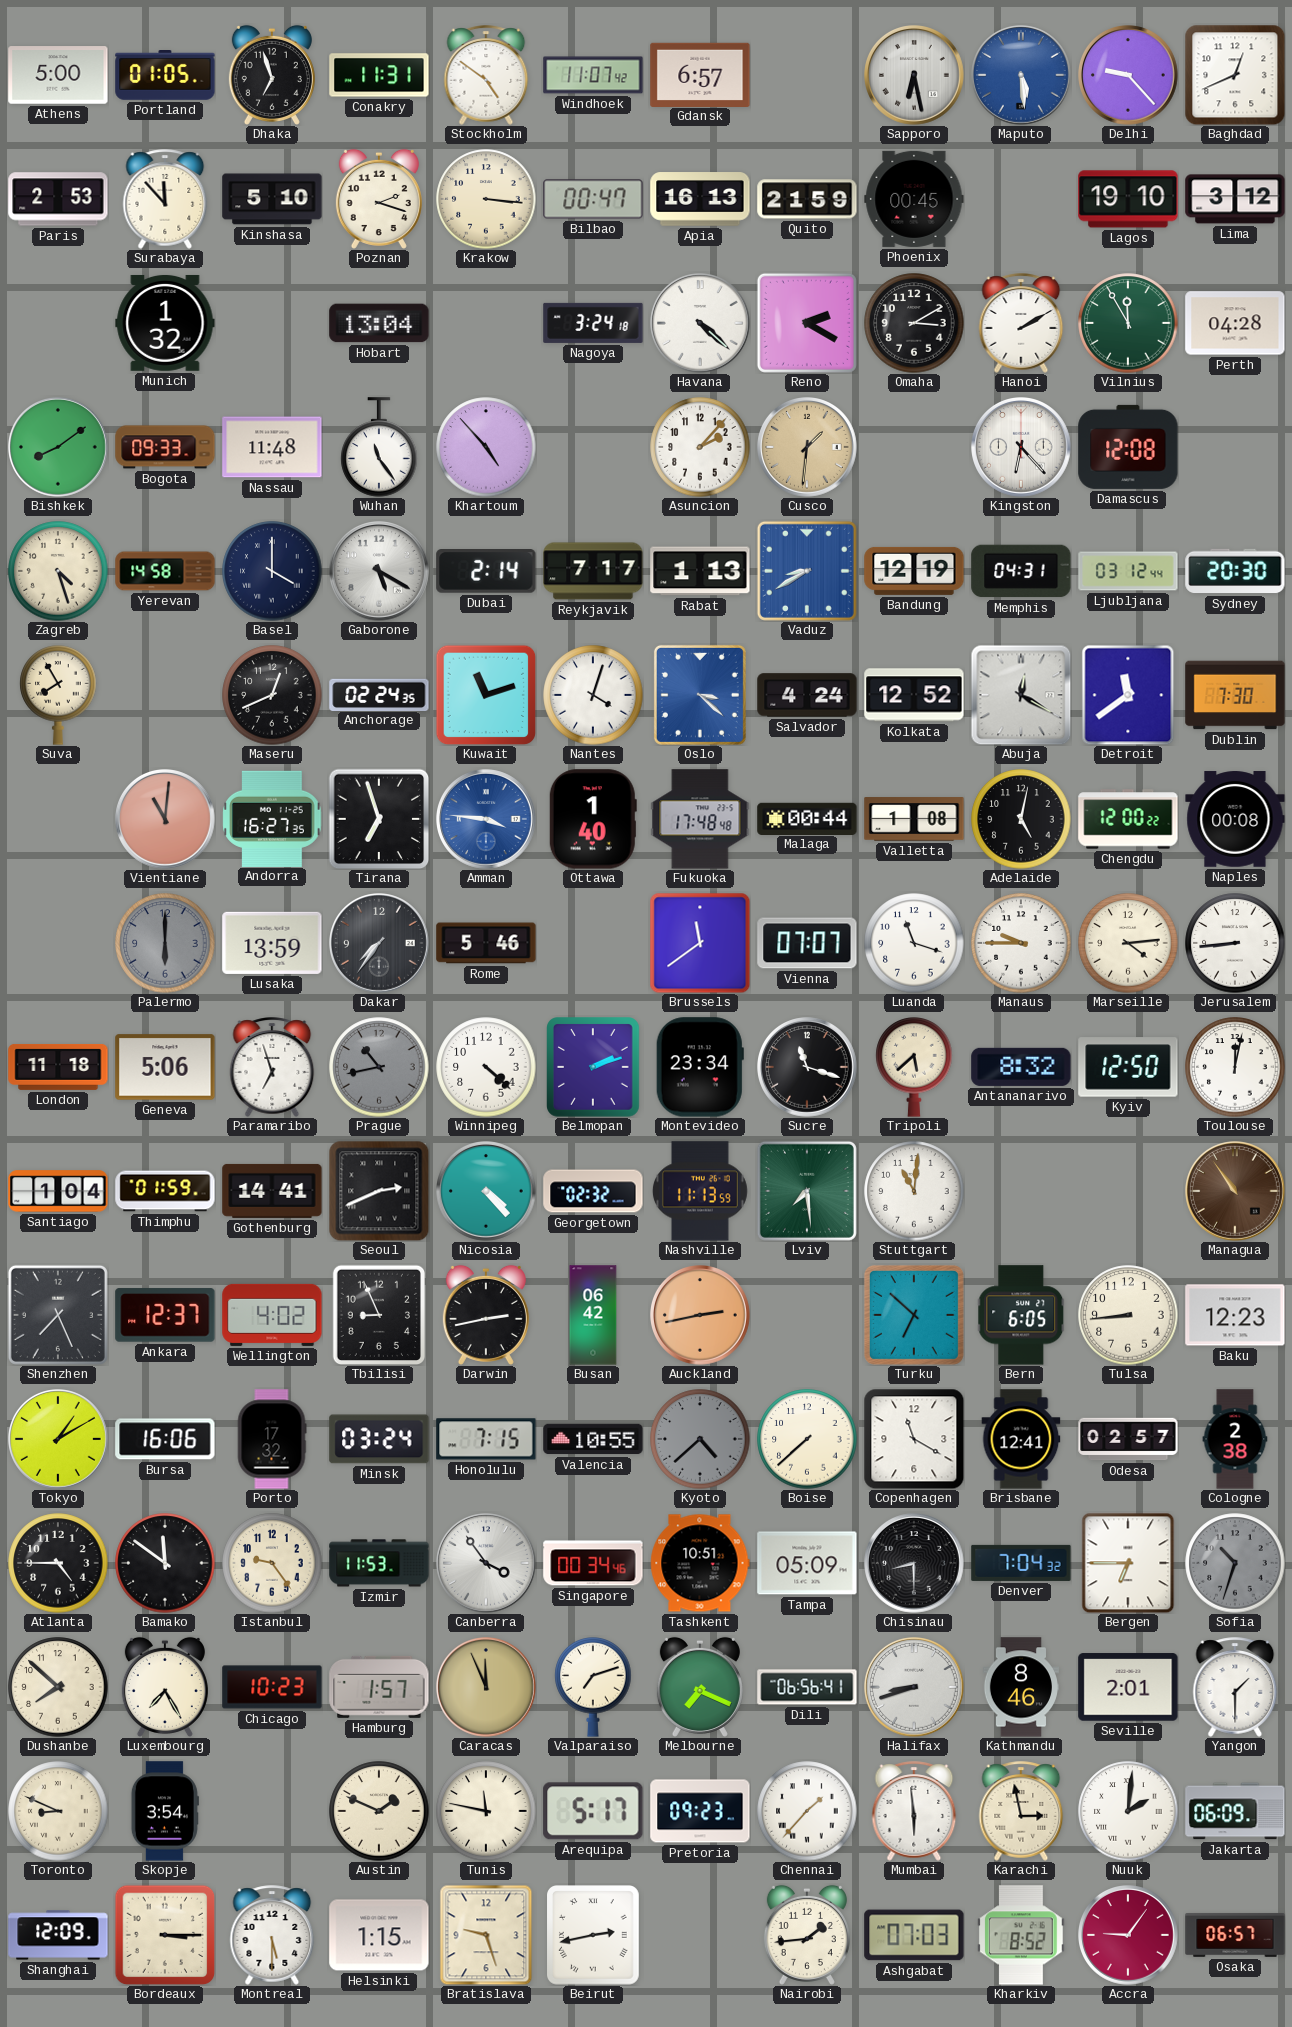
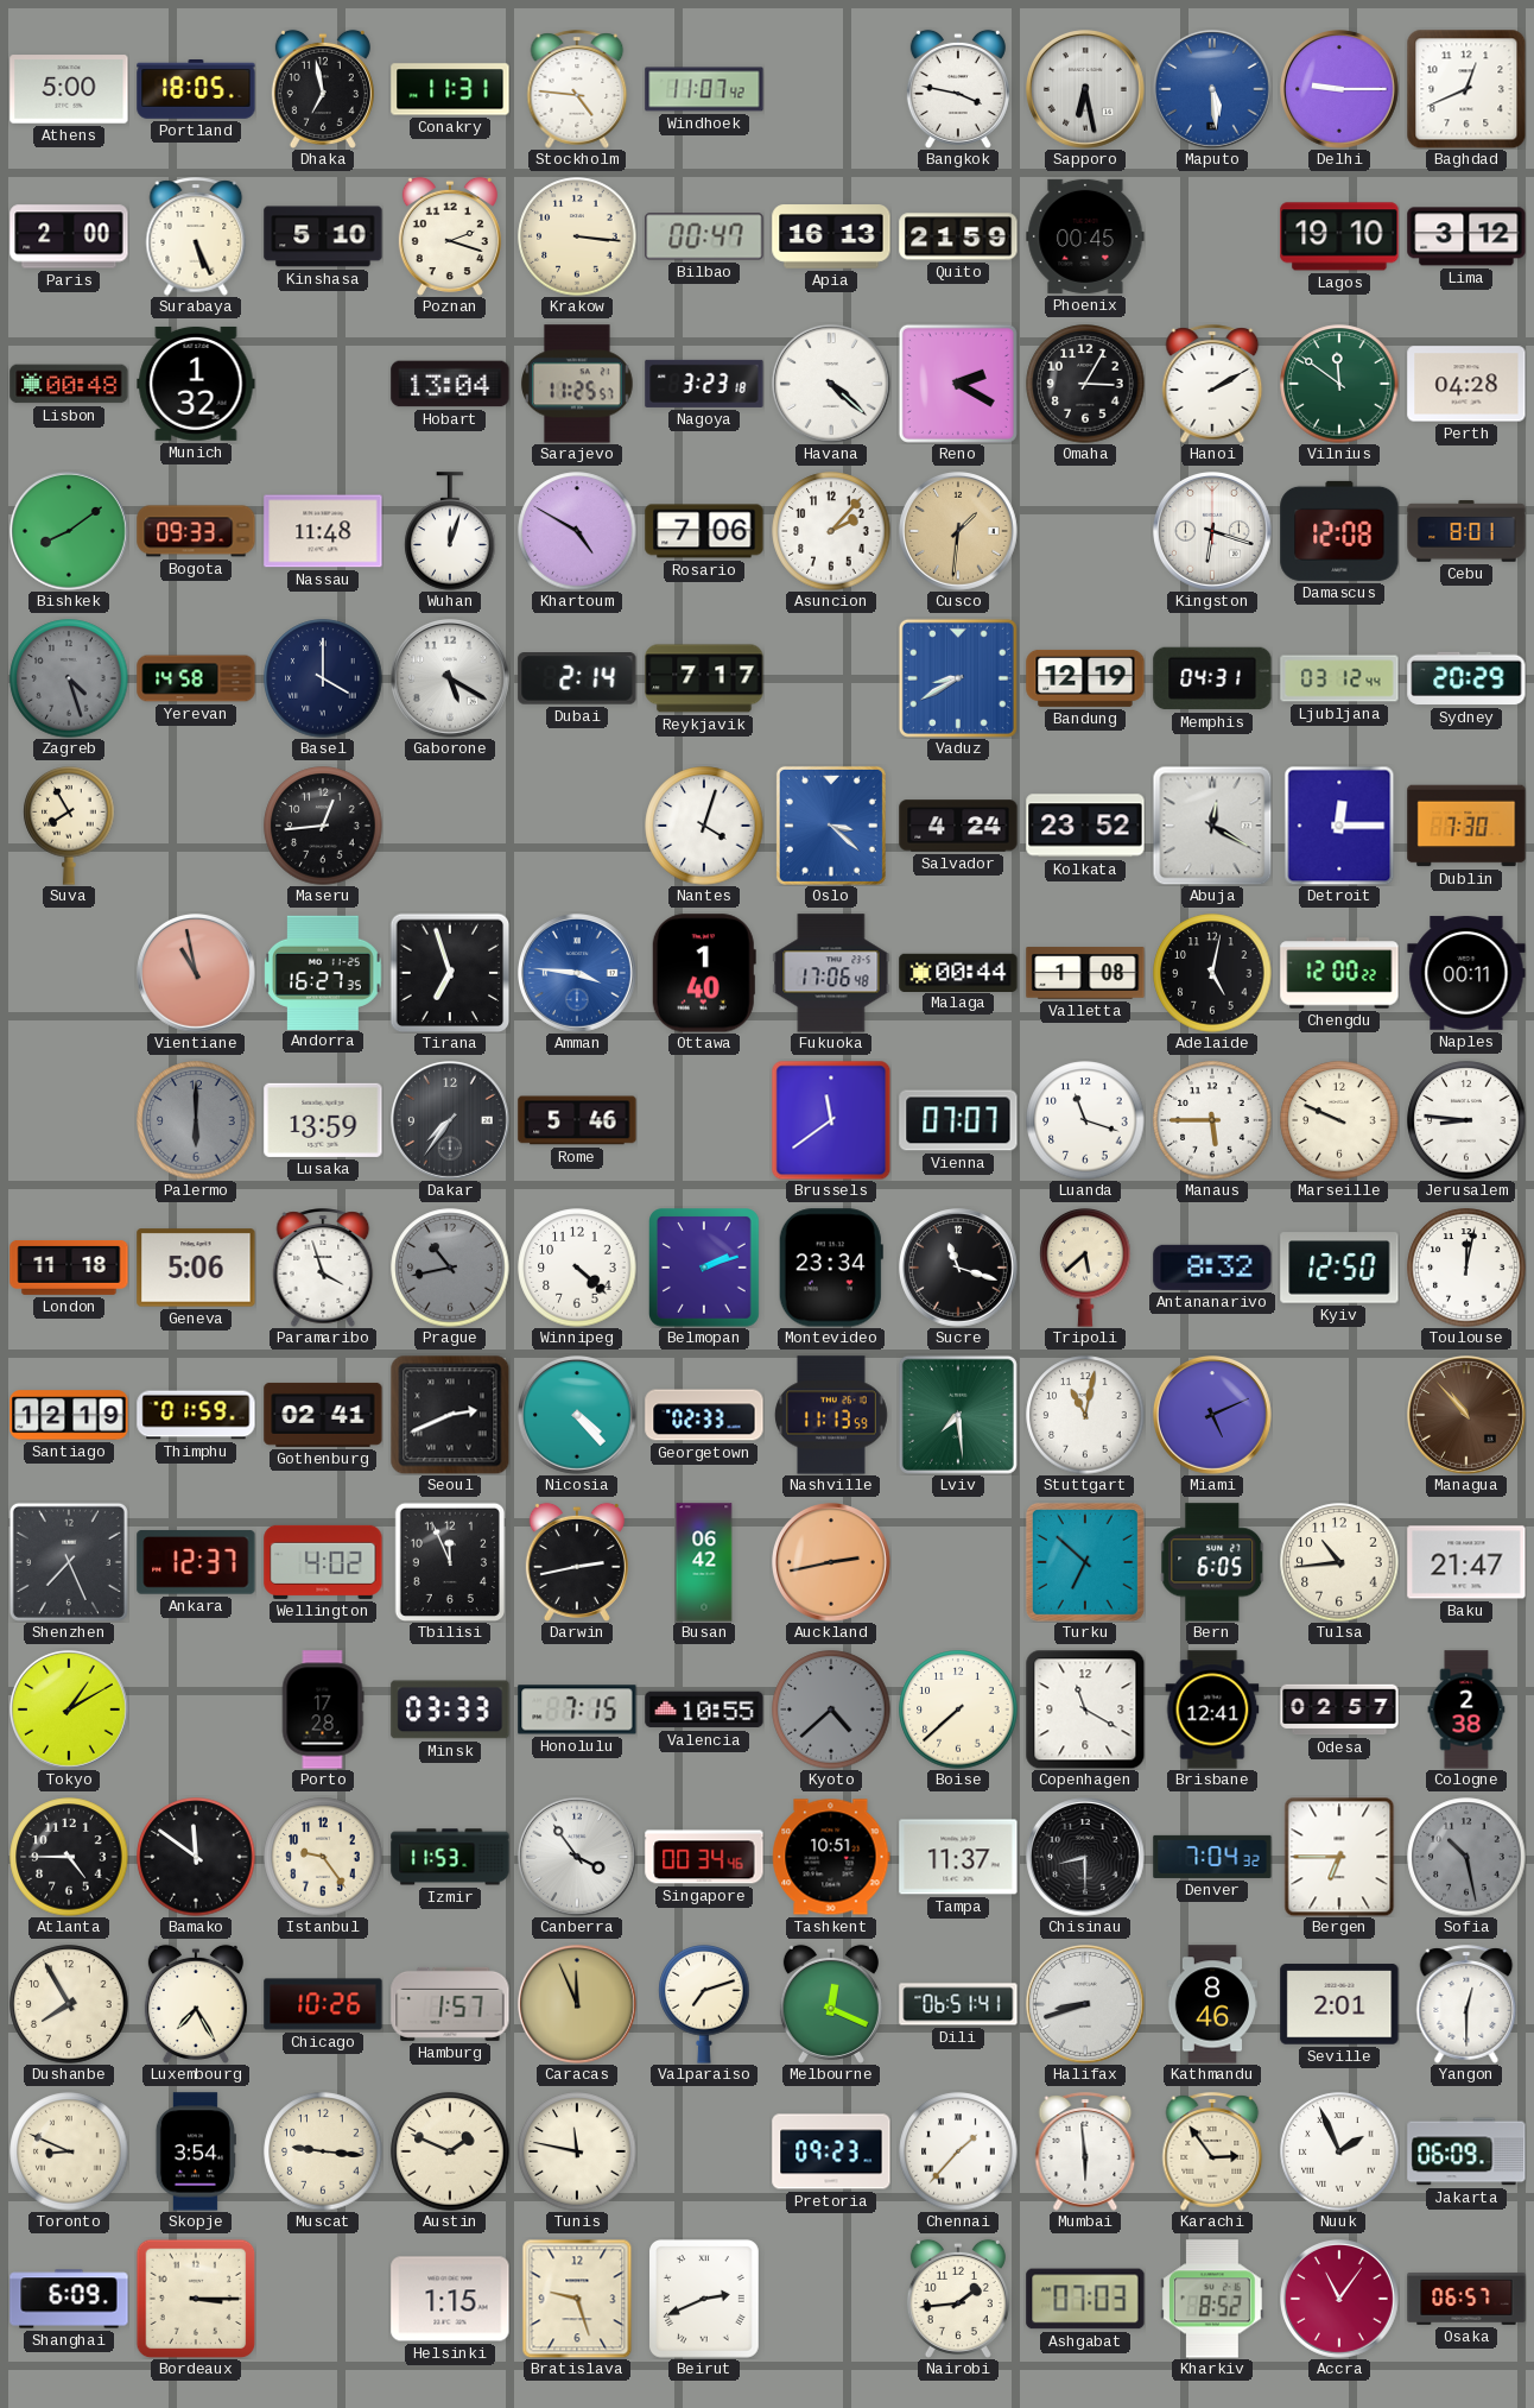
Portland: 01:05 -> 18:05 (196, 90)
Dhaka: 6:57 -> 6:58 (323, 89)
Stockholm: 4:51 -> 4:46 (577, 89)
Gdansk: 6:57 -> none (700, 74)
Bangkok: none -> 3:47 (958, 89)
Delhi: 9:23 -> 9:15 (1340, 90)
Paris: 2:53 -> 2:00 (69, 236)
Surabaya: 11:53 -> 5:26 (196, 236)
Lisbon: none -> 00:48 (69, 384)
Sarajevo: none -> 11:25 (578, 384)
Nagoya: 3:24 -> 3:23 (704, 384)
Omaha: 3:10 -> 3:05 (1085, 384)
Vilnius: 11:55 -> 11:51 (1339, 384)
Wuhan: 11:24 -> 12:03 (450, 531)
Khartoum: 4:53 -> 4:50 (577, 531)
Rosario: none -> 7:06 (704, 531)
Kingston: 6:23 -> 6:18 (1213, 532)
Cebu: none -> 8:01 (1466, 531)
Zagreb dial: cream -> grey (69, 678)
Rabat: 1:13 -> none (700, 571)
Sydney: 20:30 -> 20:29 (1466, 678)
Maseru: 12:41 -> 12:44 (323, 826)
Anchorage: 02:24 -> none (379, 694)
Kuwait: 11:12 -> none (486, 695)
Kolkata: 12:52 -> 23:52 (1085, 826)
Detroit: 11:39 -> 12:15 (1339, 826)
Vientiane: 11:01 -> 10:58 (197, 974)
Fukuoka: 17:48 -> 17:06 (831, 973)
Naples: 00:08 -> 00:11 (1466, 973)
Manaus: 9:45 -> 5:45 (1212, 1120)
Marseille: 4:14 -> 9:49 (1339, 1120)
Jerusalem: 8:44 -> 8:46 (1466, 1120)
Paramaribo: 6:57 -> 3:57 (323, 1268)
Santiago: 1:04 -> 12:19 (69, 1415)
Gothenburg: 14:41 -> 02:41 (323, 1415)
Georgetown: 02:32 -> 02:33 (704, 1415)
Stuttgart: 11:01 -> 11:02 (1085, 1415)
Miami: none -> 5:11 (1213, 1416)
Managua: 10:54 -> 10:53 (1468, 1416)
Tbilisi: 8:56 -> 11:56 (449, 1561)
Tulsa: 8:44 -> 10:44 (1339, 1562)
Baku: 12:23 -> 21:47 (1466, 1562)
Bursa: 16:06 -> none (165, 1439)
Porto: 17:32 -> 17:28 (323, 1709)
Minsk: 03:24 -> 03:33 (450, 1709)
Tampa: 05:09 -> 11:37 (958, 1857)
Sofia: 10:33 -> 10:28 (1466, 1857)
Dushanbe: 7:52 -> 7:55 (69, 2004)
Chicago: 10:23 -> 10:26 (323, 2004)
Melbourne: 7:19 -> 12:19 (831, 2004)
Dili: 06:56 -> 06:51 (958, 2004)
Yangon: 1:30 -> 12:30 (1466, 2004)
Muscat: none -> 9:16 (323, 2151)
Arequipa: 5:17 -> none (593, 1811)
Karachi: 2:58 -> 2:54 (1212, 2151)
Nuuk: 2:01 -> 1:56 (1339, 2151)
Shanghai: 12:09 -> 6:09 (69, 2299)
Montreal: 5:30 -> none (272, 1935)
Beirut: 2:43 -> 2:41 (705, 2300)
Accra: 9:06 -> 11:06 (1340, 2300)
